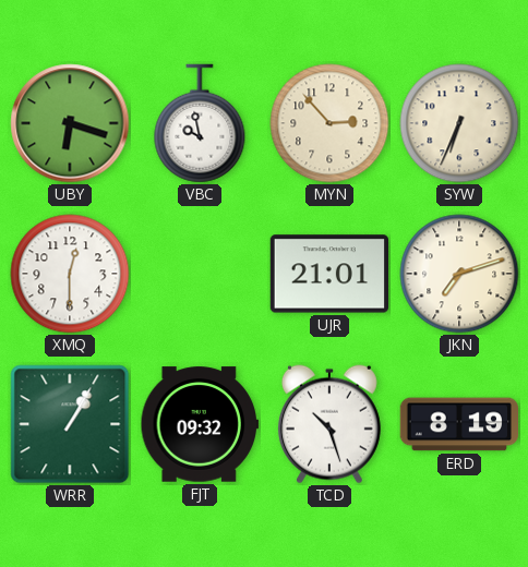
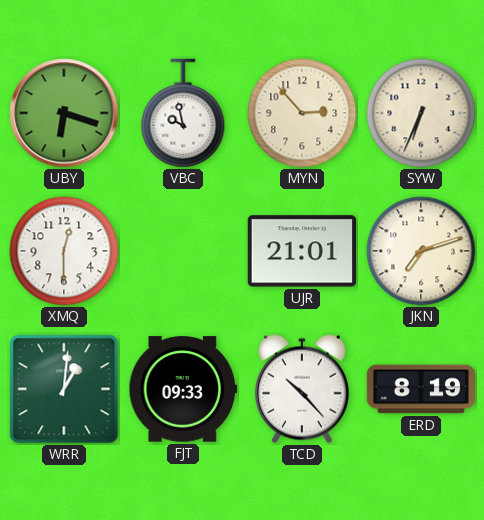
WRR: 1:05 -> 1:01 (64, 389)
FJT: 09:32 -> 09:33 (183, 389)
TCD: 10:27 -> 10:23 (302, 389)
